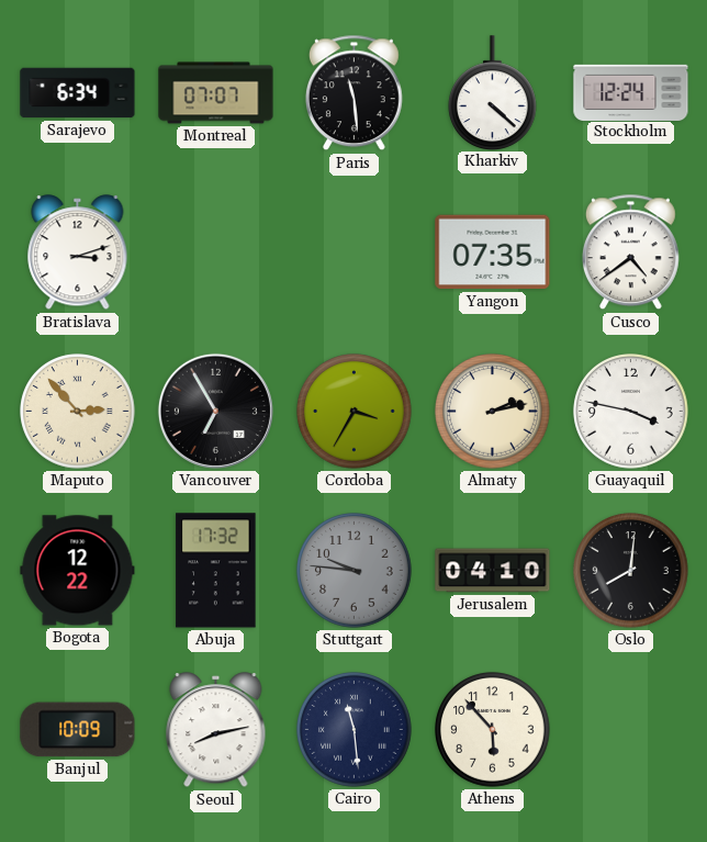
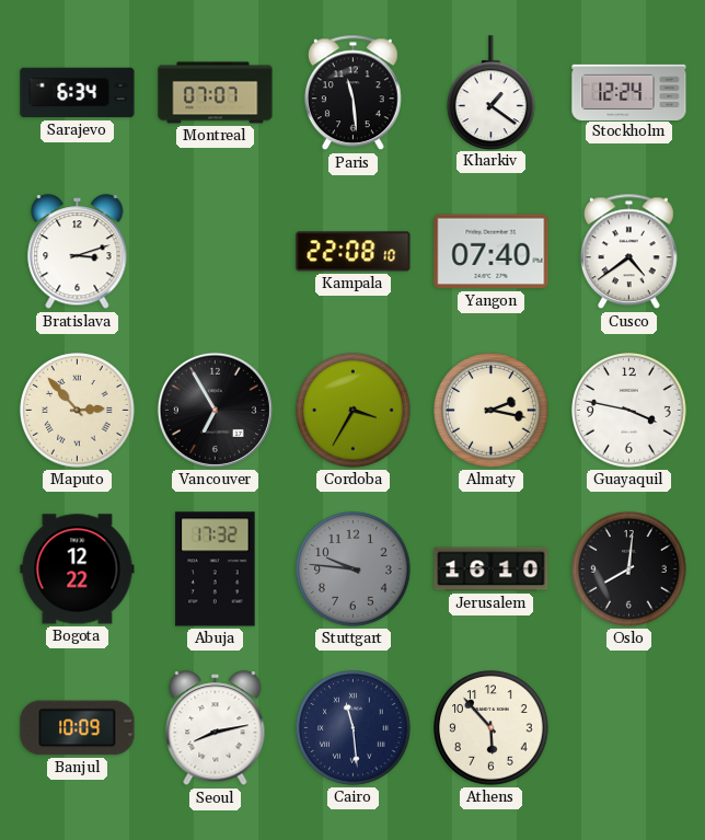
Kharkiv: 4:22 -> 1:21 (492, 92)
Kampala: none -> 22:08 (354, 252)
Yangon: 07:35 -> 07:40 (492, 252)
Almaty: 2:13 -> 2:17 (492, 411)
Jerusalem: 04:10 -> 16:10 (492, 569)
